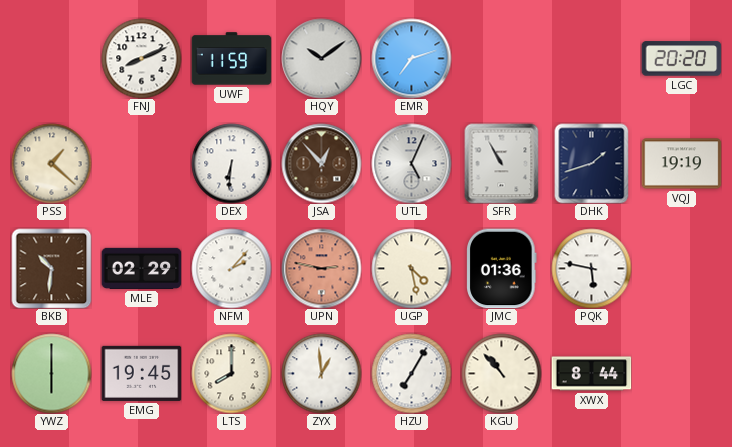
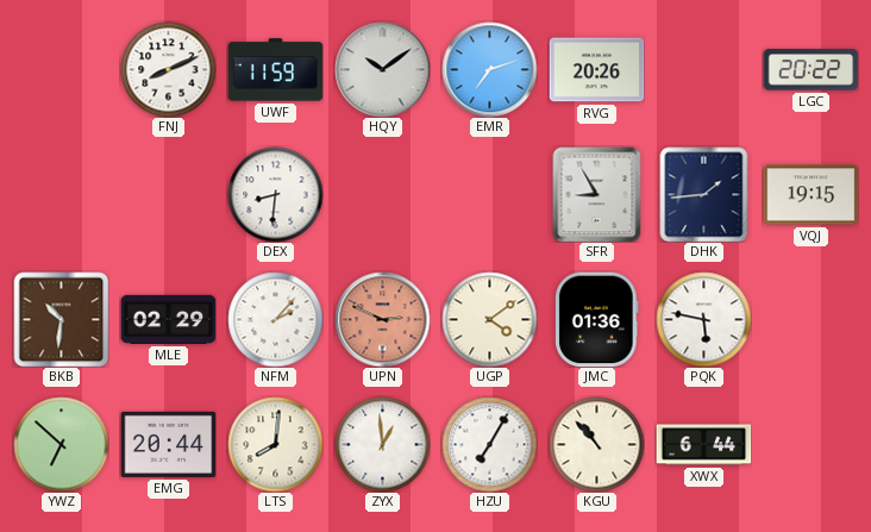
RVG: none -> 20:26 (596, 70)
LGC: 20:20 -> 20:22 (810, 70)
PSS: 1:22 -> none (51, 163)
DEX: 6:31 -> 8:31 (275, 194)
JSA: 12:53 -> none (321, 163)
UTL: 5:04 -> none (411, 163)
SFR: 10:55 -> 8:55 (597, 194)
DHK: 1:42 -> 1:44 (704, 194)
VQJ: 19:19 -> 19:15 (810, 195)
UPN: 2:47 -> 2:49 (382, 319)
UGP: 4:28 -> 4:09 (489, 319)
YWZ: 6:00 -> 6:52 (61, 444)
EMG: 19:45 -> 20:44 (168, 444)
LTS: 8:00 -> 8:01 (275, 444)
XWX: 8:44 -> 6:44 (703, 445)
